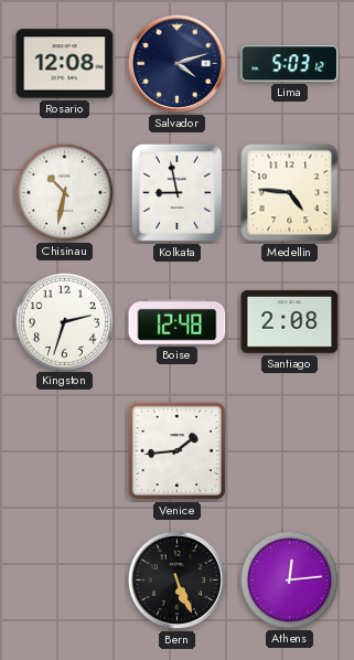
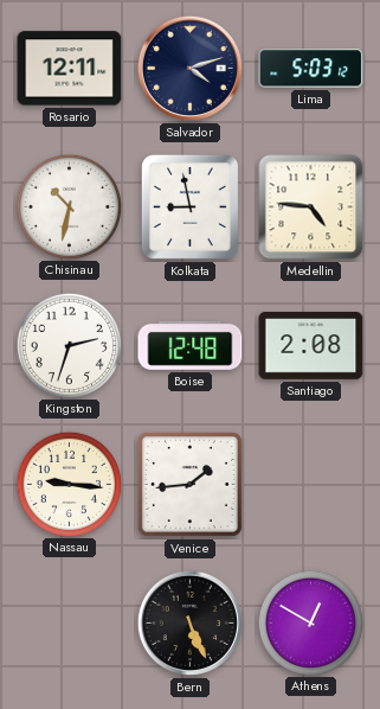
Rosario: 12:08 -> 12:11 (70, 69)
Nassau: none -> 9:16 (69, 484)
Athens: 12:14 -> 12:50 (310, 622)
